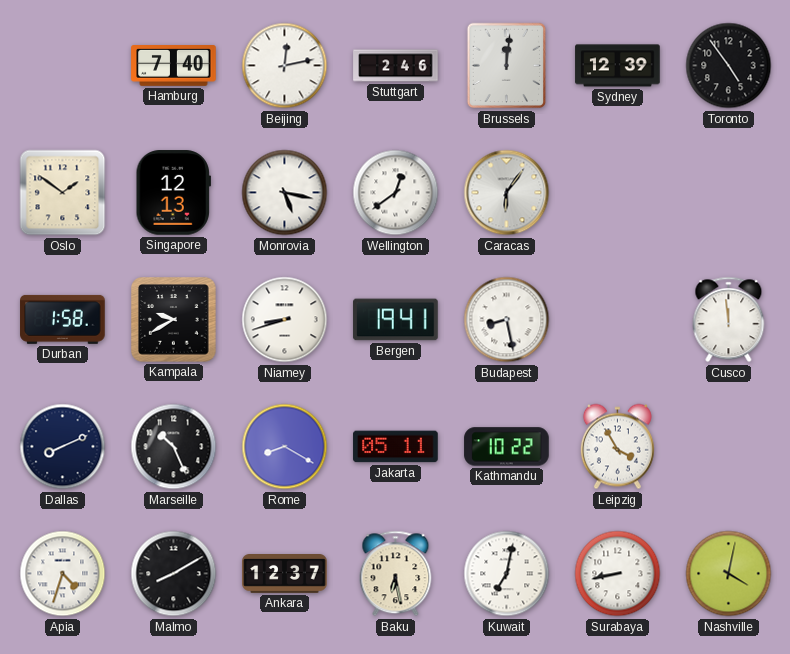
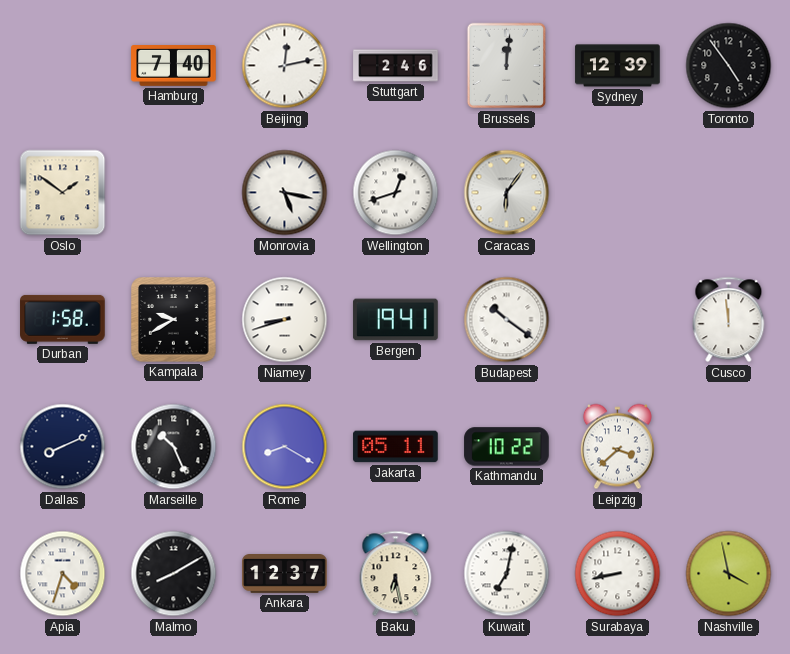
Singapore: 12:13 -> none (173, 193)
Wellington: 12:39 -> 12:42 (396, 193)
Budapest: 8:28 -> 10:21 (507, 320)
Leipzig: 3:55 -> 3:38 (617, 447)
Nashville: 4:02 -> 3:58 (729, 574)
